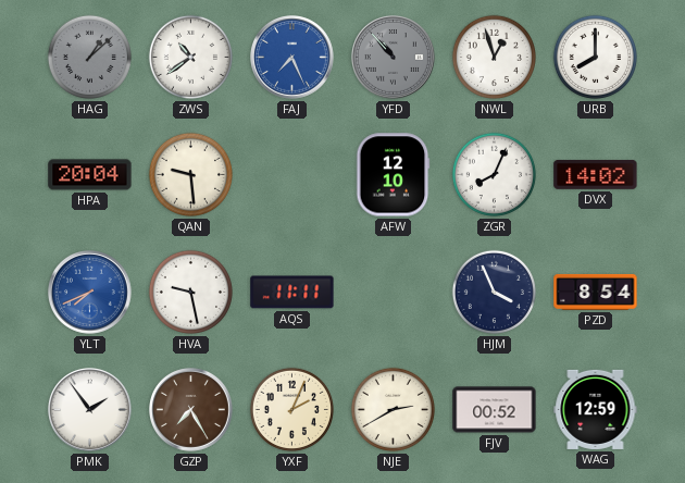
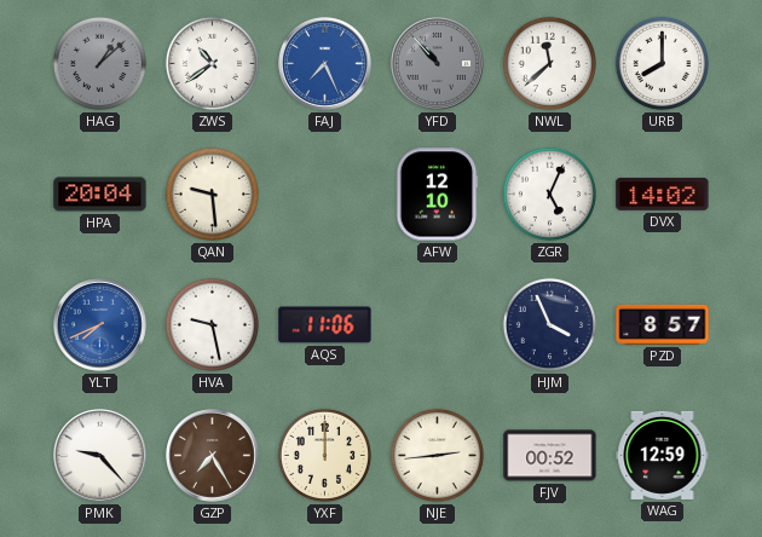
NWL: 12:57 -> 11:38 (549, 63)
ZGR: 8:04 -> 5:04 (549, 194)
AQS: 11:11 -> 11:06 (325, 325)
PZD: 8:54 -> 8:57 (663, 324)
PMK: 1:54 -> 9:23 (100, 456)
YXF: 2:04 -> 12:00 (324, 455)
NJE: 2:40 -> 2:44 (437, 455)
